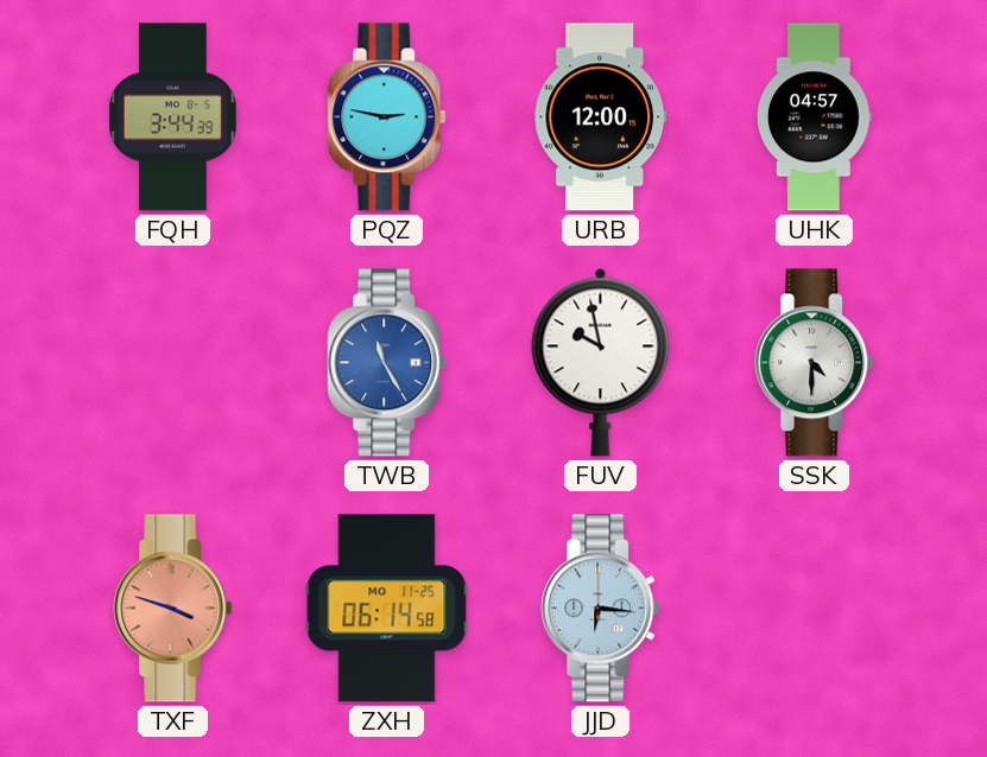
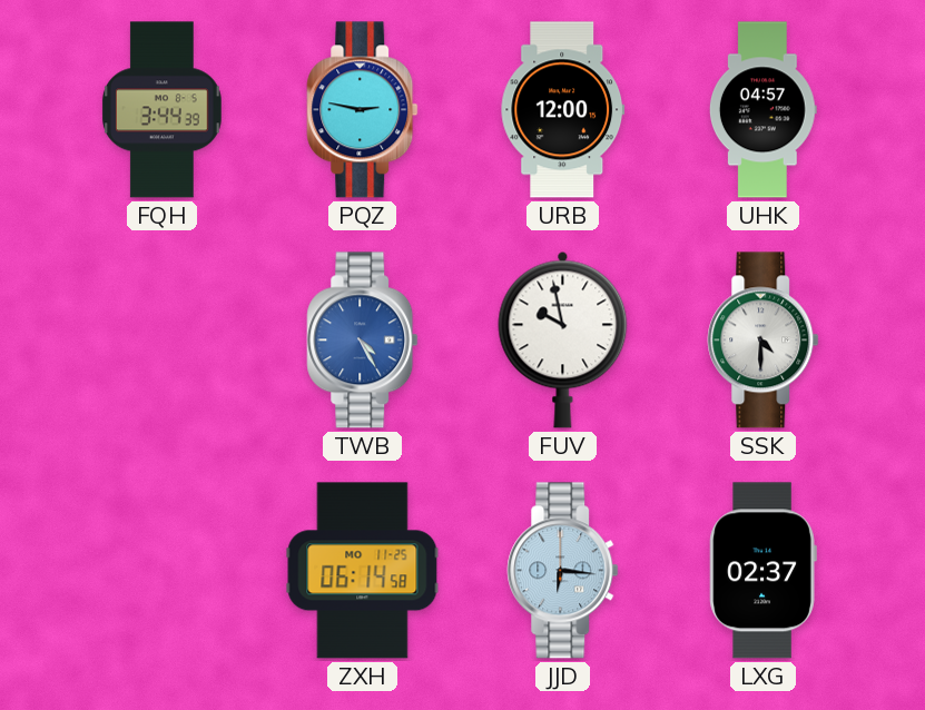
TWB: 11:25 -> 4:25 (363, 341)
TXF: 3:48 -> none (173, 609)
LXG: none -> 02:37 (762, 571)
